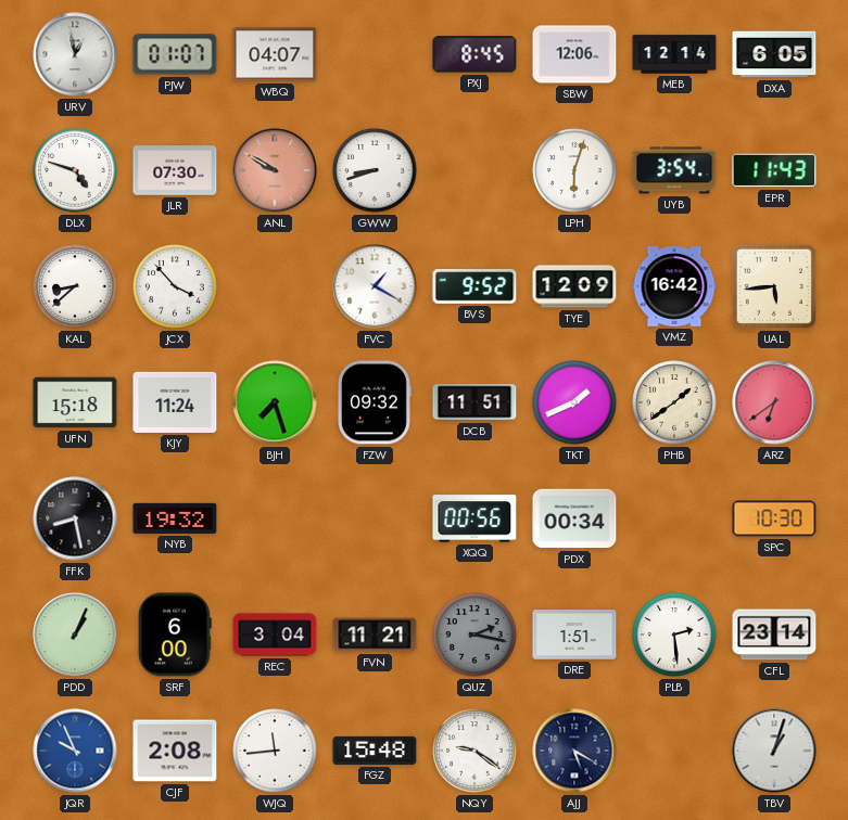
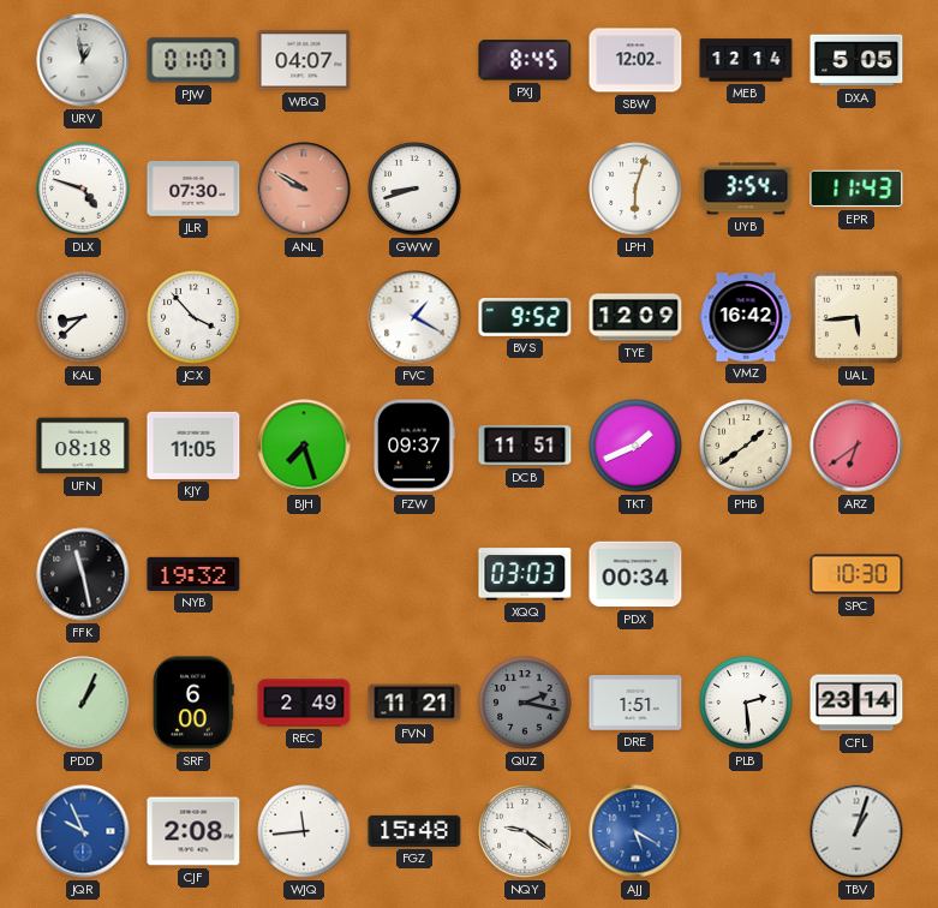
SBW: 12:06 -> 12:02 (635, 60)
DXA: 6:05 -> 5:05 (856, 60)
UFN: 15:18 -> 08:18 (83, 446)
KJY: 11:24 -> 11:05 (193, 446)
FZW: 09:32 -> 09:37 (414, 446)
FFK: 8:28 -> 11:28 (83, 574)
XQQ: 00:56 -> 03:03 (525, 574)
REC: 3:04 -> 2:49 (304, 703)
AJJ dial: navy -> blue (635, 831)
